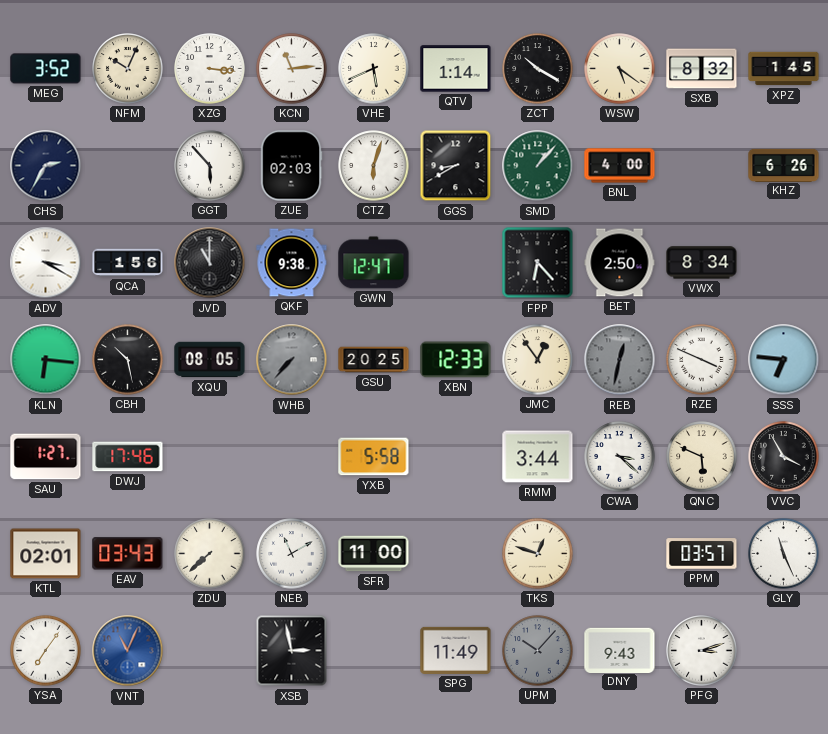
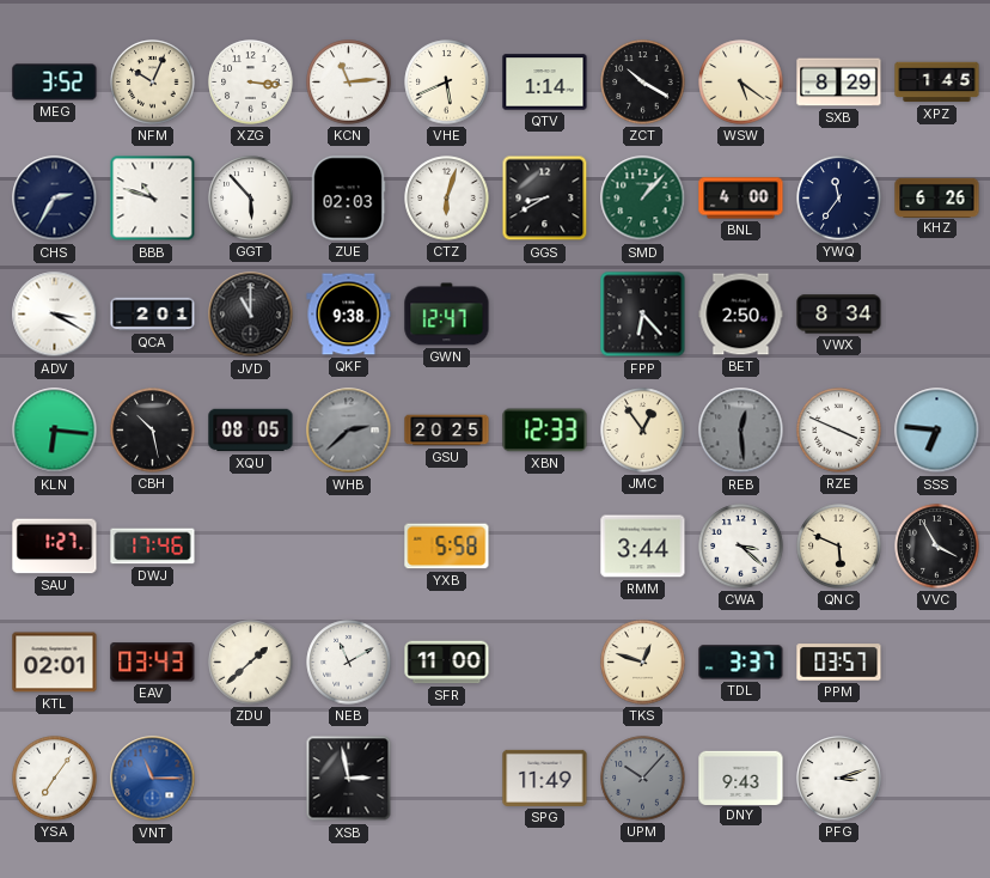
SXB: 8:32 -> 8:29 (839, 83)
BBB: none -> 10:48 (153, 199)
YWQ: none -> 11:36 (839, 199)
QCA: 1:56 -> 2:01 (153, 315)
WHB: 7:37 -> 2:38 (349, 431)
REB: 12:32 -> 12:29 (741, 431)
ZDU: 7:38 -> 1:38 (251, 663)
TDL: none -> 3:37 (741, 663)
GLY: 11:26 -> none (784, 554)
VNT: 11:04 -> 11:15 (153, 779)
